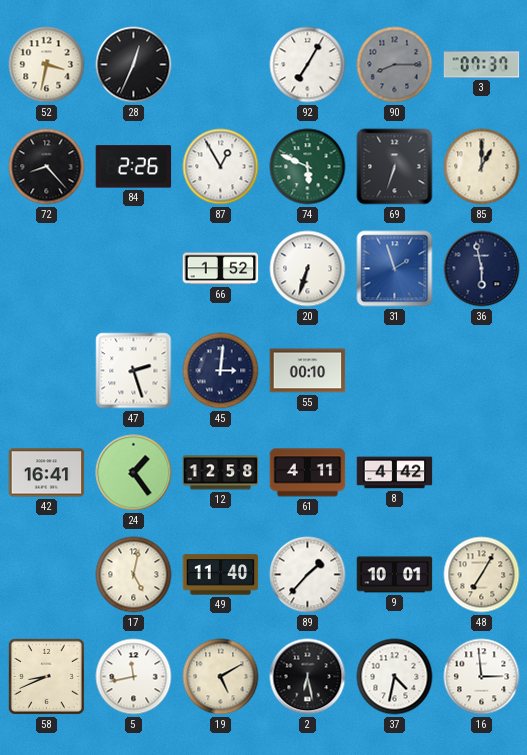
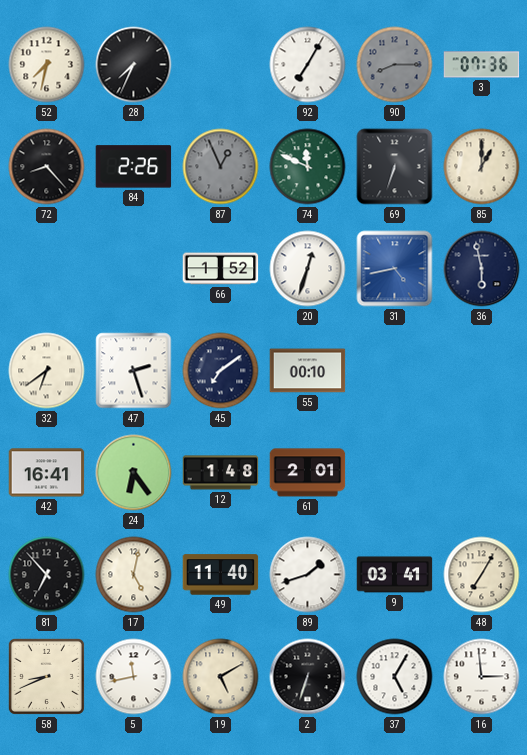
52: 3:32 -> 7:32 (47, 65)
28: 12:34 -> 7:34 (134, 65)
3: 07:37 -> 07:36 (482, 65)
87: 12:55 -> 12:56 (221, 167)
87 dial: white -> grey (221, 167)
74: 5:49 -> 11:49 (308, 167)
20: 6:33 -> 12:33 (308, 269)
31: 1:57 -> 4:43 (395, 269)
32: none -> 6:39 (47, 371)
45: 3:01 -> 7:09 (221, 371)
24: 1:24 -> 6:24 (134, 473)
12: 12:58 -> 1:48 (221, 473)
61: 4:11 -> 2:01 (308, 473)
8: 4:42 -> none (395, 473)
81: none -> 6:53 (47, 575)
89: 1:37 -> 1:42 (308, 575)
9: 10:01 -> 03:41 (395, 575)
2: 6:28 -> 6:33 (308, 677)
37: 4:32 -> 5:05 (395, 677)
